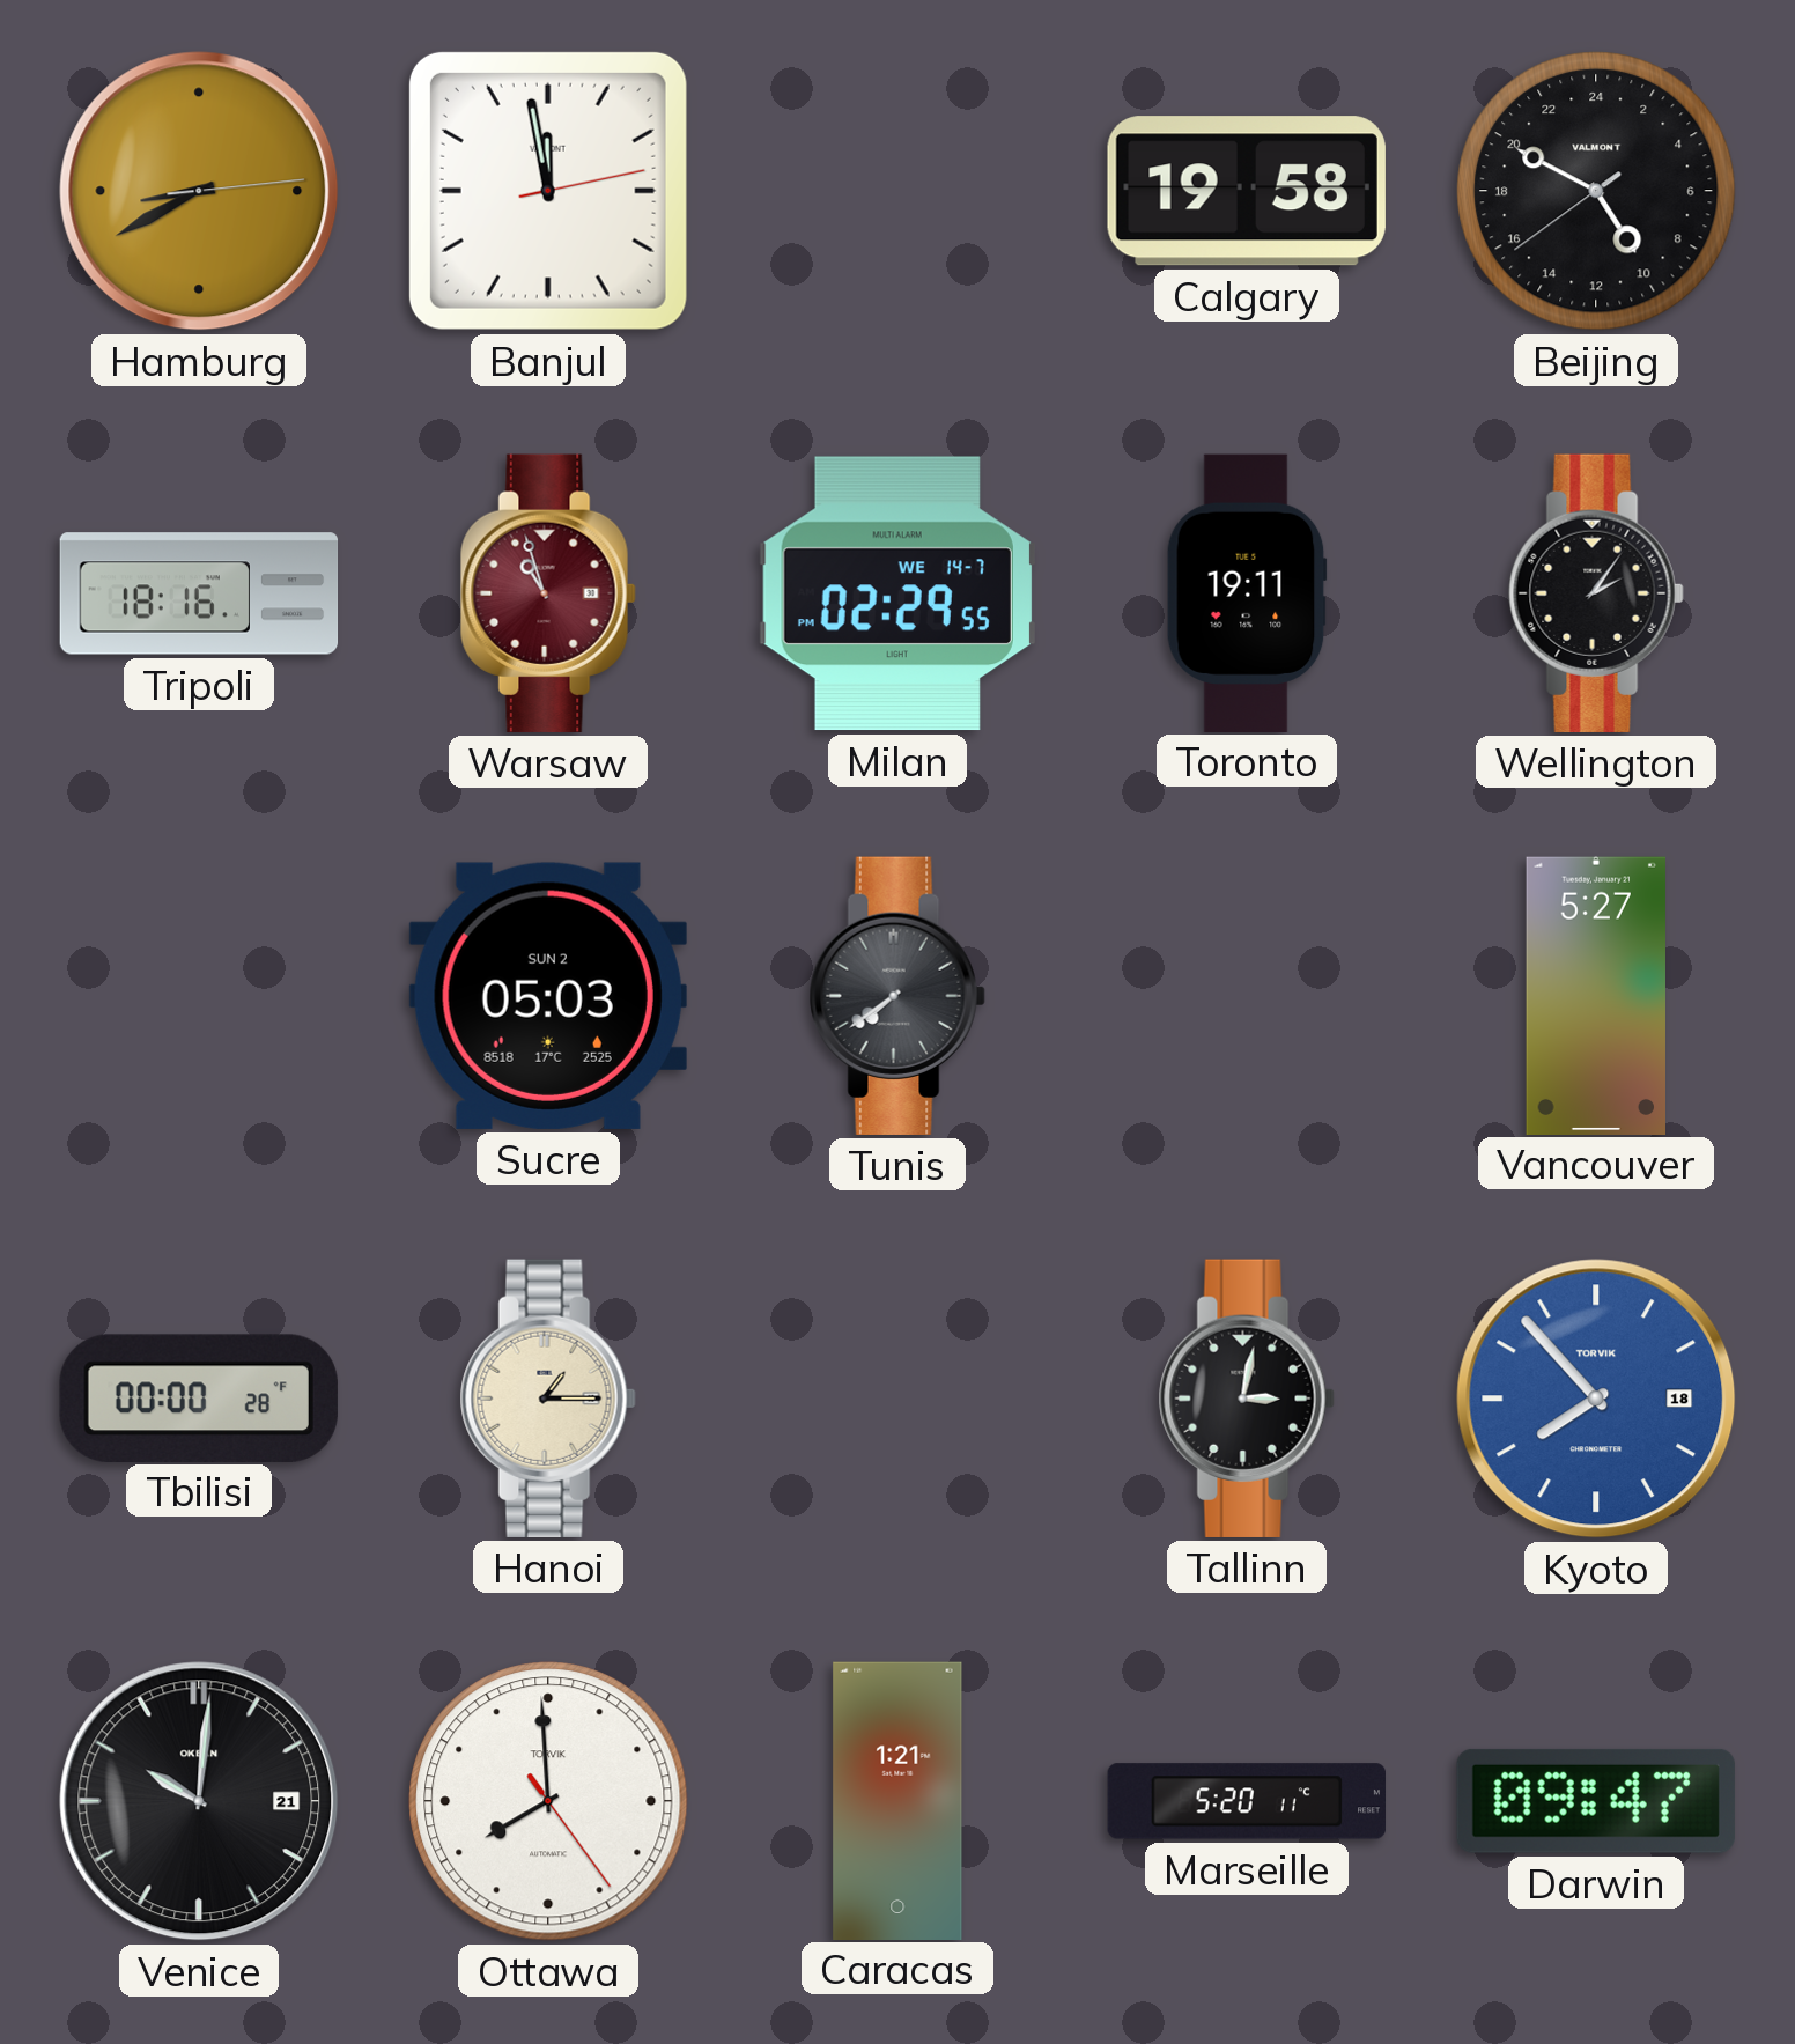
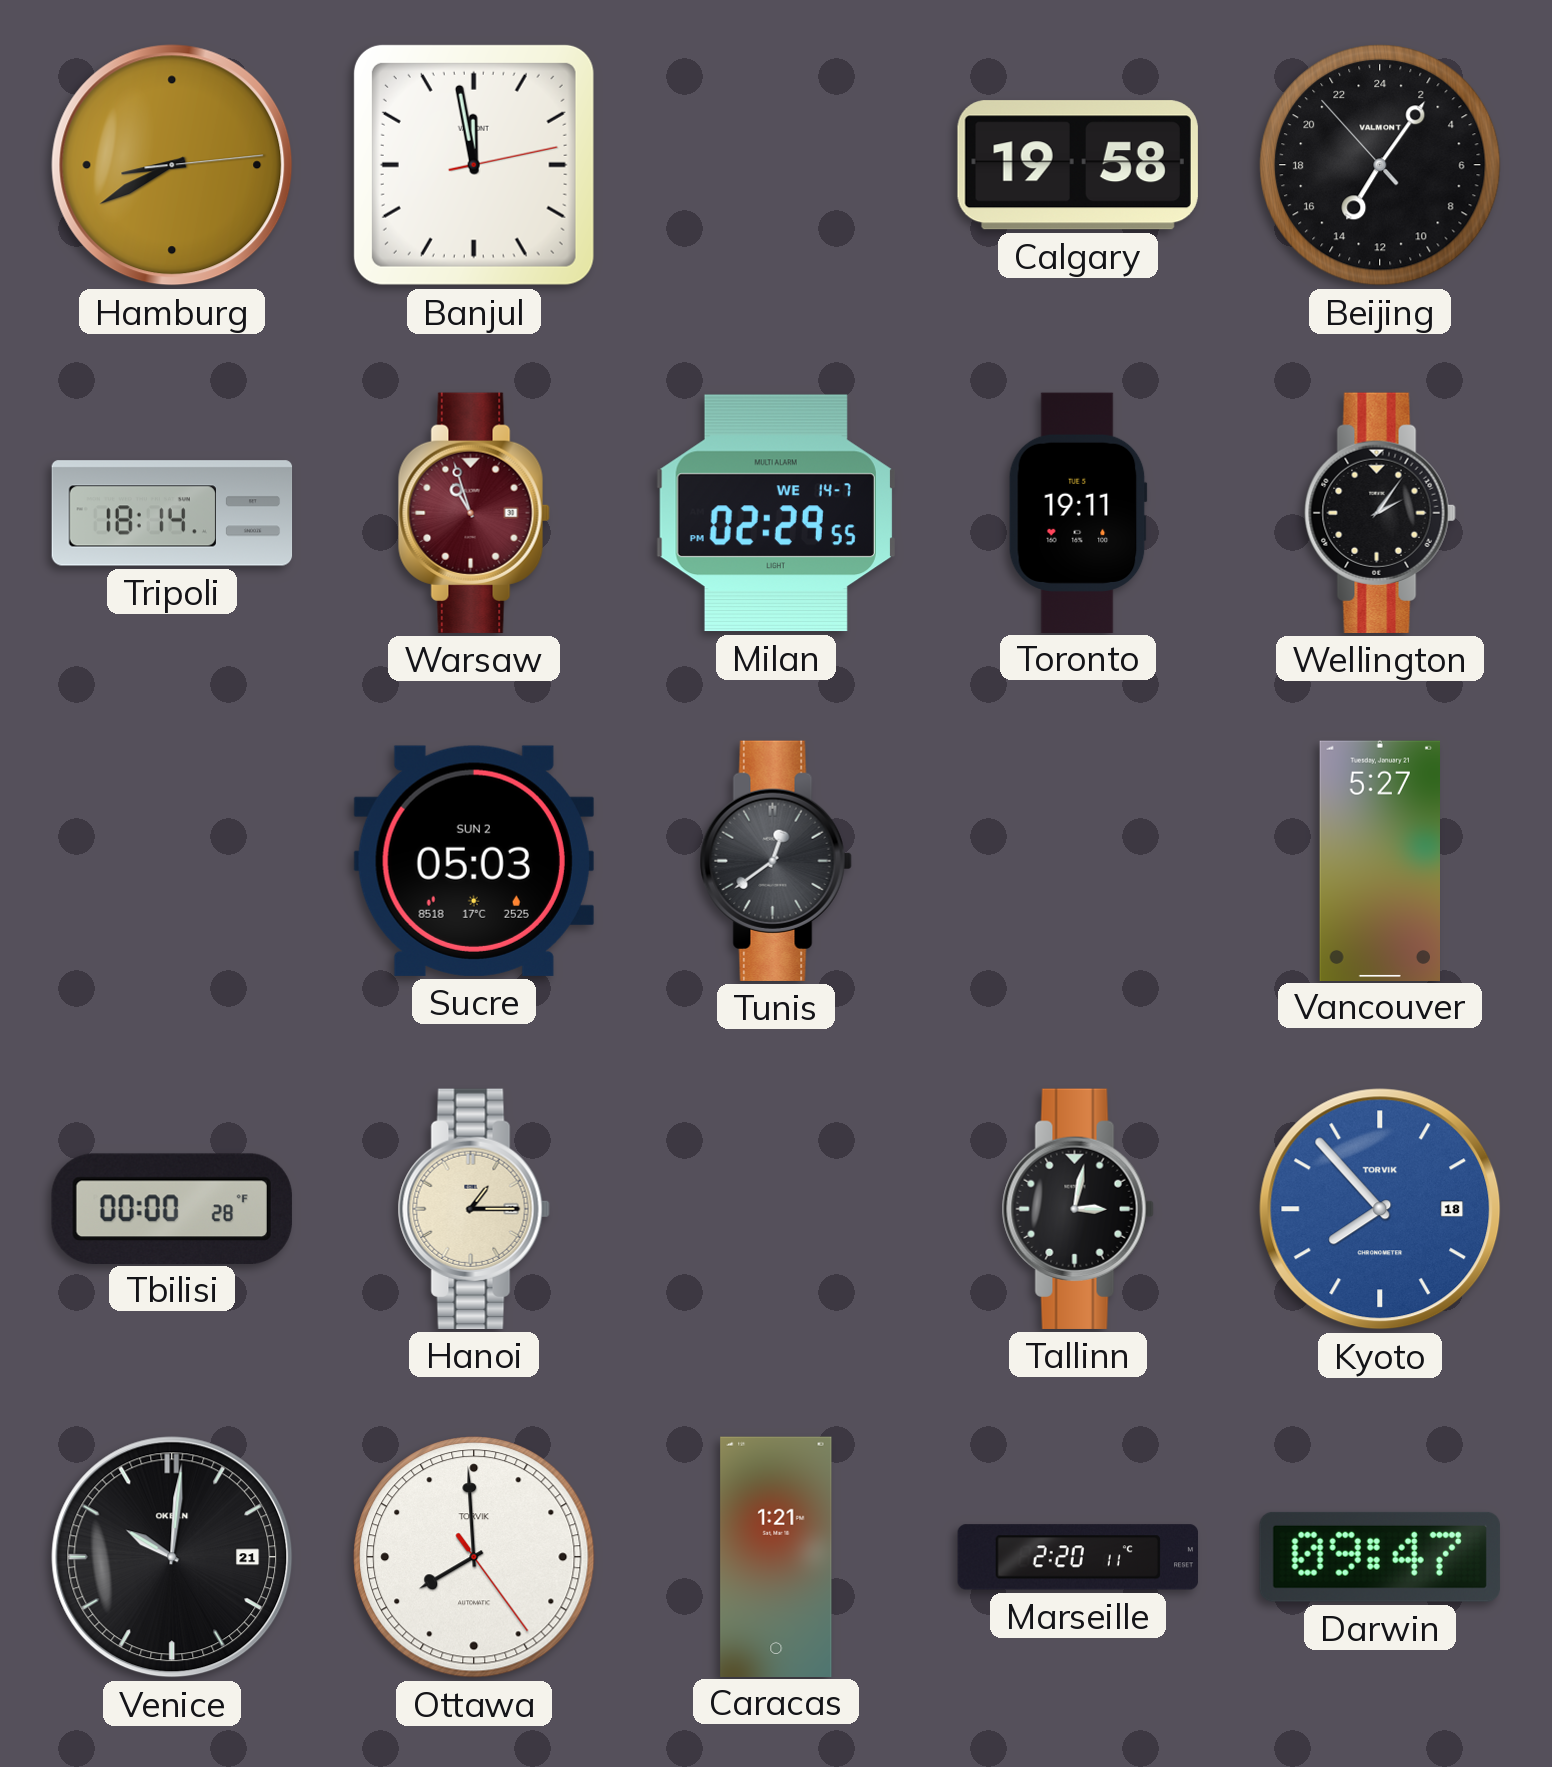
Beijing: 9:49 -> 14:05 (1380, 165)
Tripoli: 18:16 -> 18:14 (172, 513)
Tunis: 7:39 -> 12:39 (776, 861)
Marseille: 5:20 -> 2:20 (1077, 1557)
